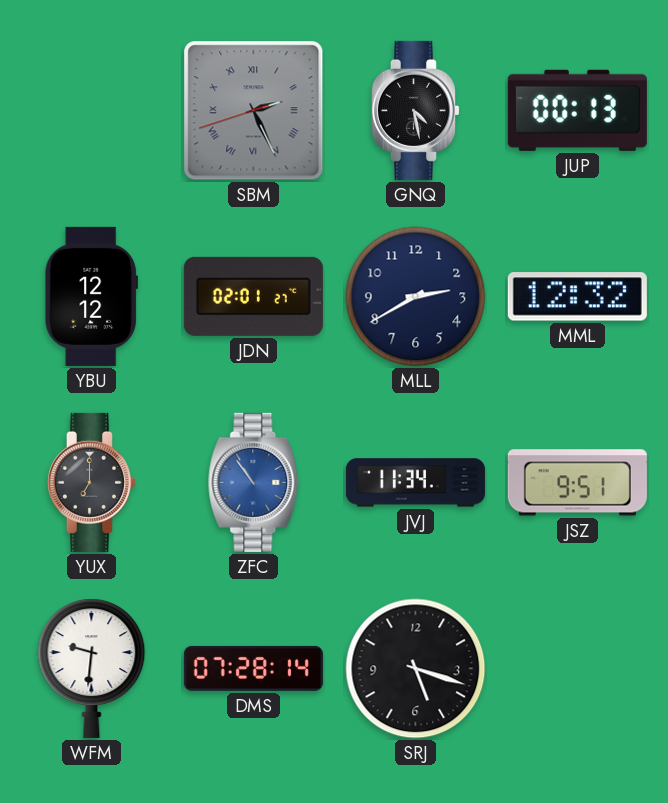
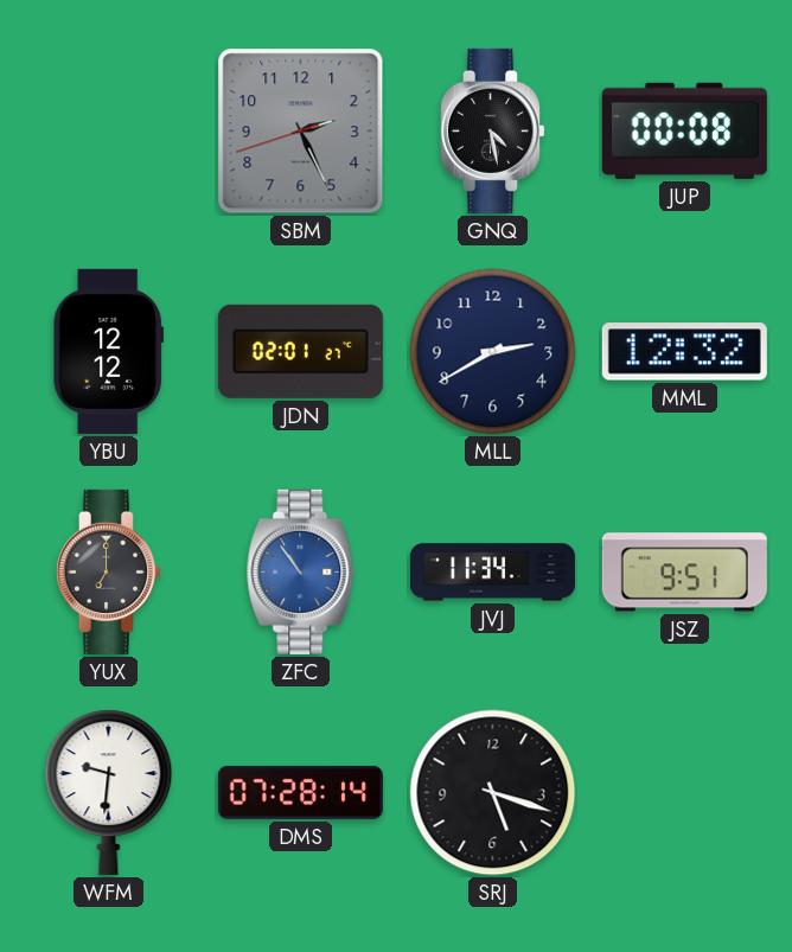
SBM numerals: Roman -> Arabic (301, 132)
JUP: 00:13 -> 00:08 (684, 130)
